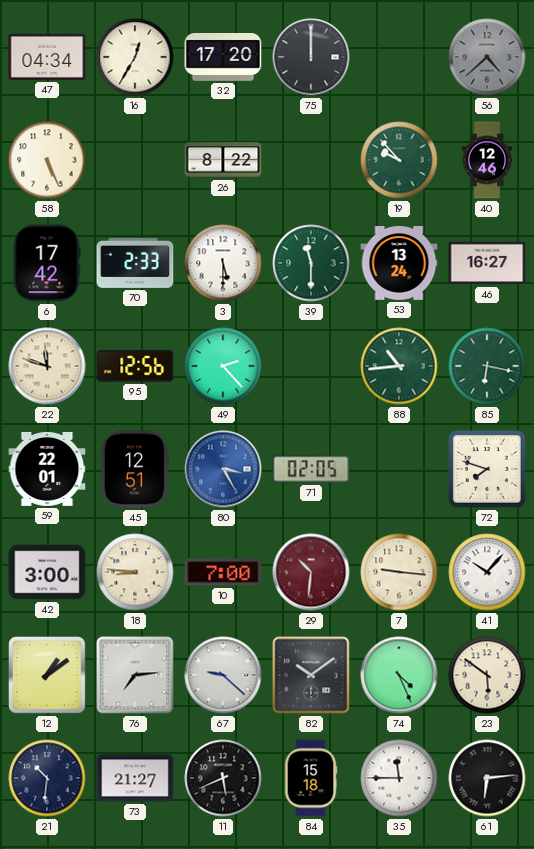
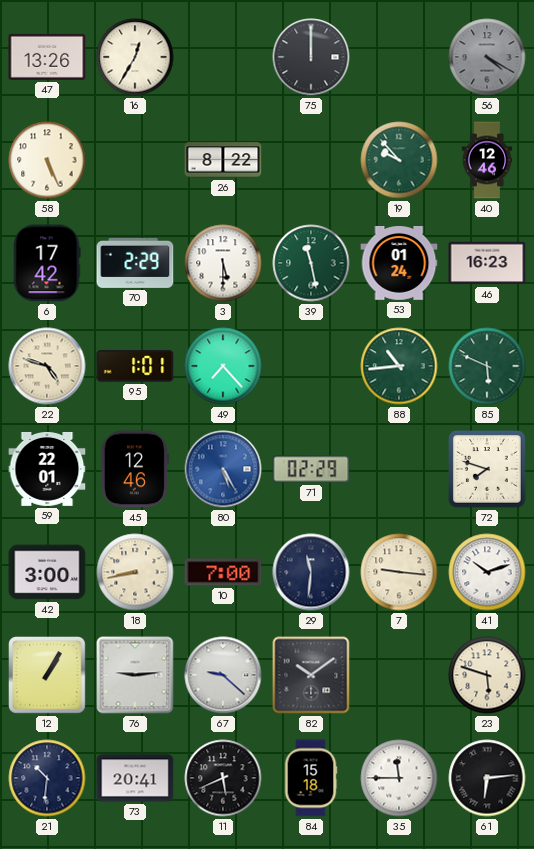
47: 04:34 -> 13:26 (47, 57)
32: 17:20 -> none (223, 58)
56: 4:38 -> 4:20 (487, 57)
70: 2:33 -> 2:29 (135, 263)
39: 11:30 -> 11:28 (311, 263)
53: 13:24 -> 01:24 (399, 264)
46: 16:27 -> 16:23 (487, 263)
22: 11:48 -> 4:48 (47, 366)
95: 12:56 -> 1:01 (135, 366)
49: 2:23 -> 7:23 (223, 366)
85: 6:17 -> 5:49 (487, 366)
45: 12:51 -> 12:46 (135, 469)
80: 3:25 -> 5:25 (223, 469)
71: 02:05 -> 02:29 (311, 469)
18: 8:46 -> 8:43 (135, 572)
29: 10:31 -> 11:31 (311, 572)
29 dial: burgundy -> navy (311, 572)
41: 10:07 -> 10:12 (487, 572)
12: 1:09 -> 1:05 (48, 676)
76: 7:14 -> 9:14 (135, 675)
74: 4:26 -> none (399, 675)
23: 5:51 -> 5:48 (487, 675)
73: 21:27 -> 20:41 (135, 778)
